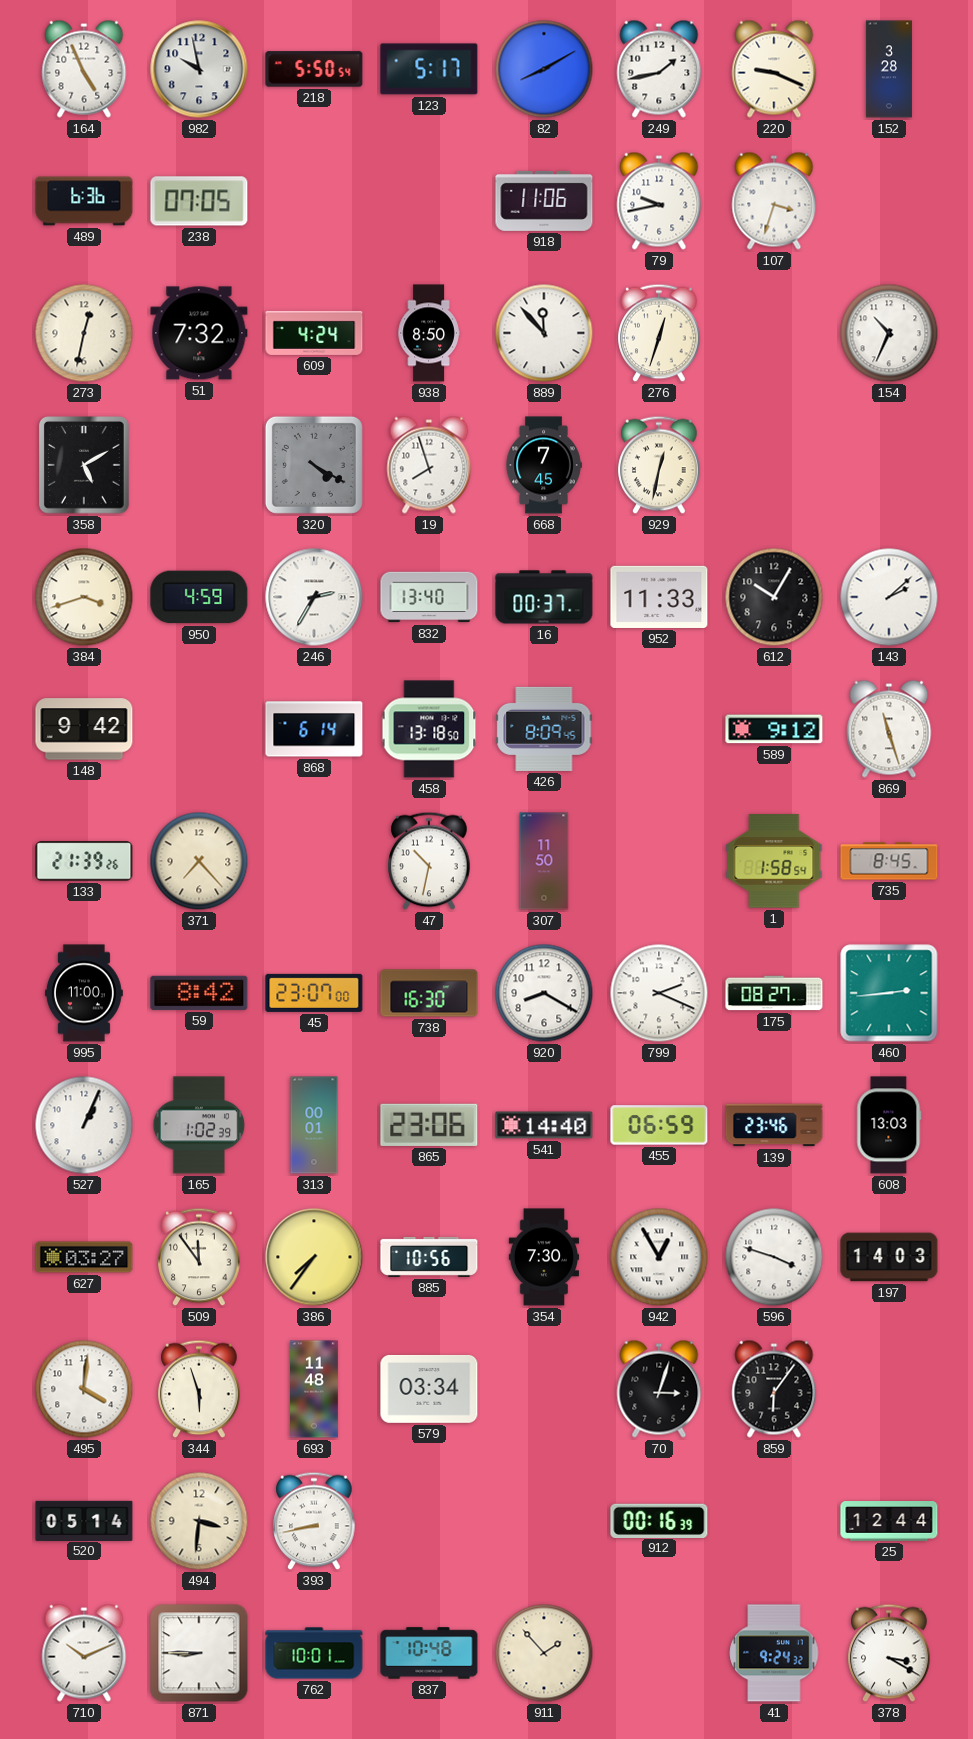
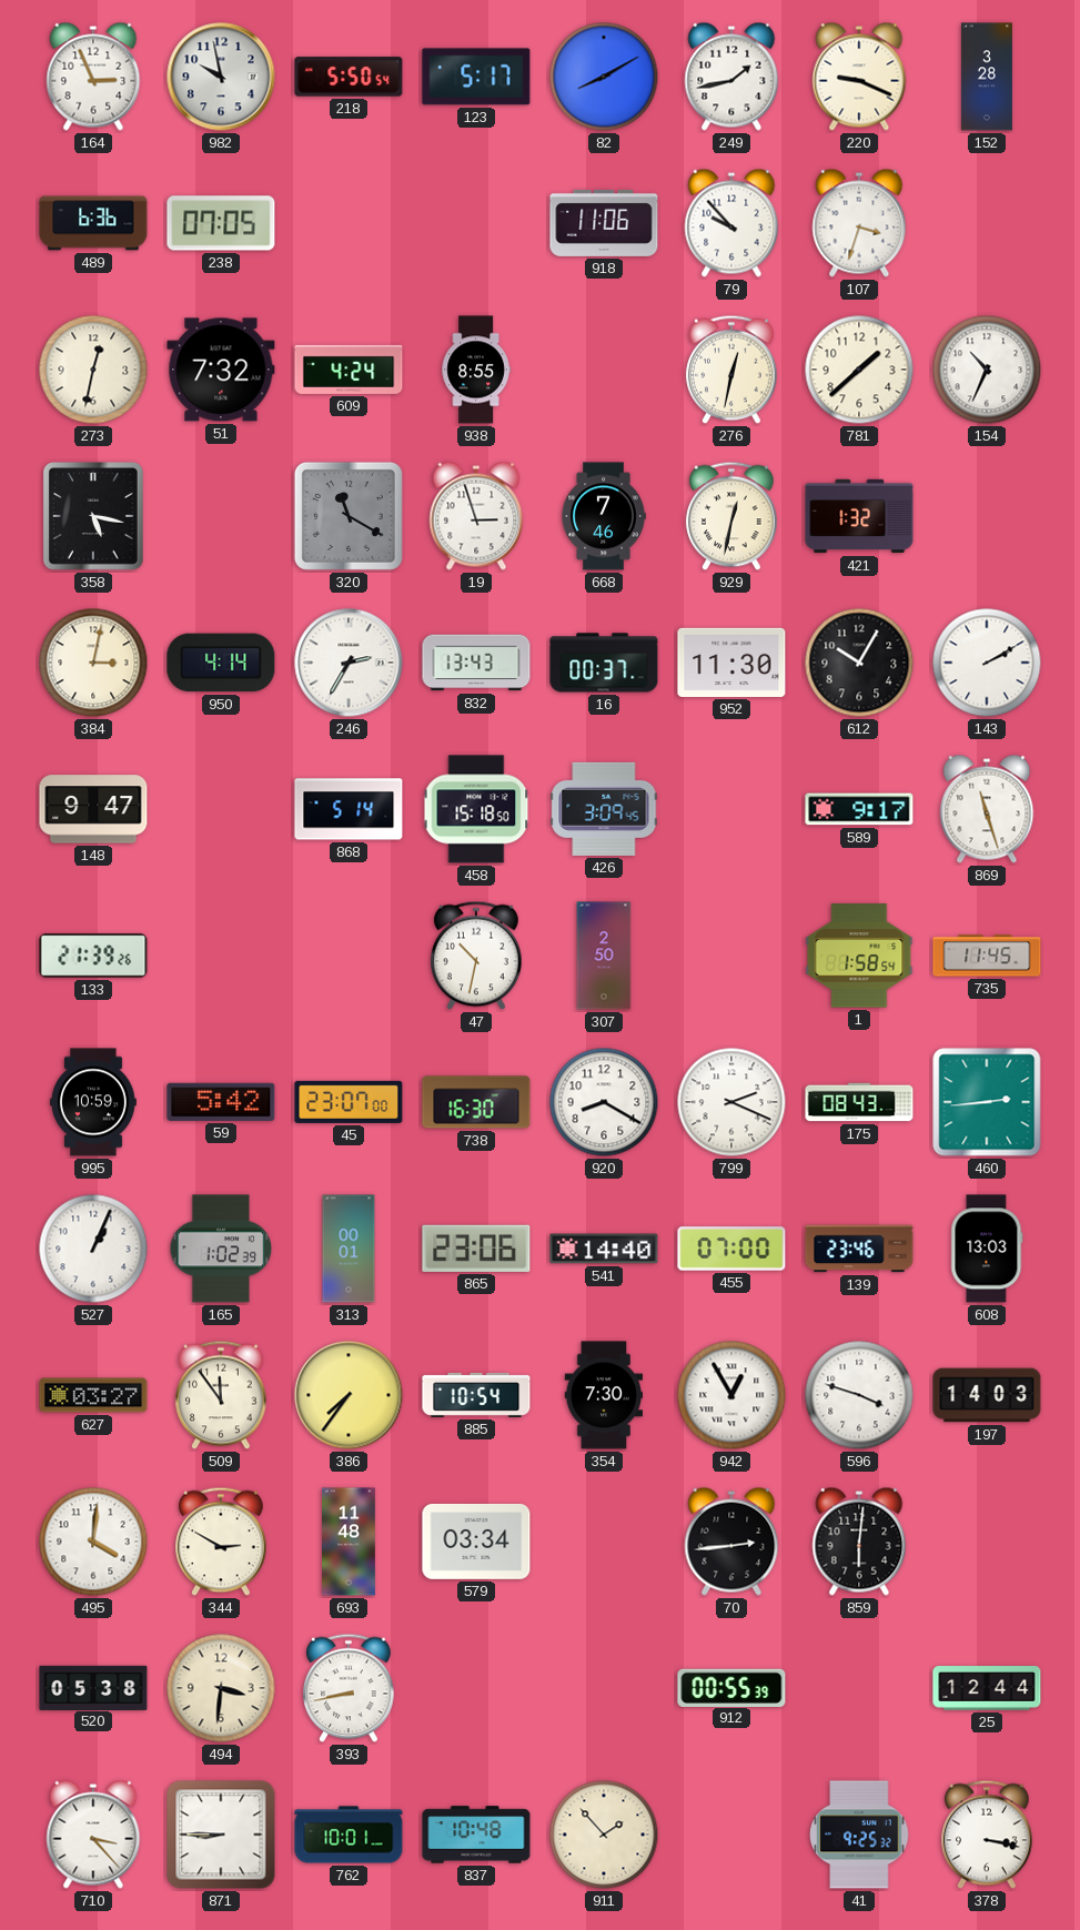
164: 4:56 -> 2:56 (93, 77)
79: 9:43 -> 9:53 (731, 223)
938: 8:50 -> 8:55 (476, 370)
889: 11:53 -> none (544, 333)
276: 12:33 -> 12:32 (731, 370)
781: none -> 1:38 (859, 370)
358: 5:10 -> 5:17 (94, 517)
320: 4:20 -> 11:20 (349, 516)
19: 7:57 -> 2:57 (476, 516)
668: 7:45 -> 7:46 (604, 516)
421: none -> 1:32 (859, 516)
384: 3:42 -> 3:02 (93, 663)
950: 4:59 -> 4:14 (221, 663)
832: 13:40 -> 13:43 (476, 663)
952: 11:33 -> 11:30 (731, 663)
143: 2:08 -> 2:10 (987, 663)
148: 9:42 -> 9:47 (93, 809)
868: 6:14 -> 5:14 (349, 809)
458: 13:18 -> 15:18 (476, 809)
426: 8:09 -> 3:09 (604, 809)
589: 9:12 -> 9:17 (859, 809)
371: 7:23 -> none (199, 861)
307: 11:50 -> 2:50 (604, 956)
735: 8:45 -> 11:45 (987, 956)
995: 11:00 -> 10:59 (93, 1102)
59: 8:42 -> 5:42 (221, 1102)
175: 08:27 -> 08:43 (859, 1102)
455: 06:59 -> 07:00 (731, 1249)
885: 10:56 -> 10:54 (476, 1395)
344: 5:57 -> 2:50 (221, 1542)
70: 3:03 -> 2:44 (731, 1542)
859: 6:06 -> 6:01 (859, 1542)
520: 05:14 -> 05:38 (93, 1687)
912: 00:16 -> 00:55 (731, 1687)
710: 10:11 -> 3:23 (93, 1835)
41: 9:24 -> 9:25 (859, 1835)
378: 3:20 -> 3:17 (987, 1835)
